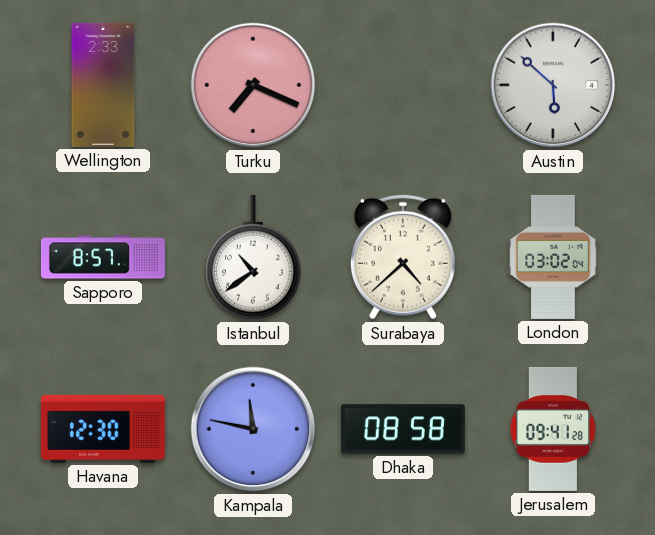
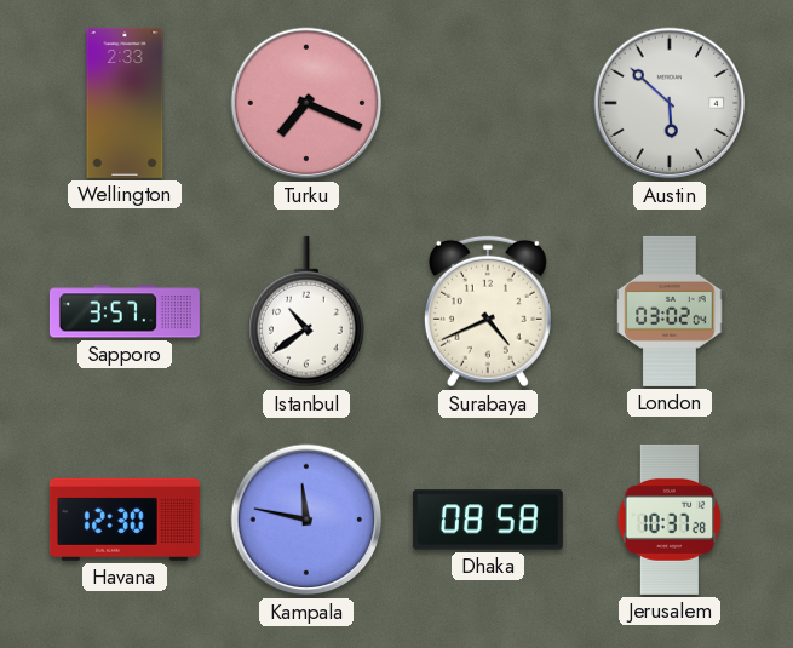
Sapporo: 8:57 -> 3:57 (125, 311)
Surabaya: 4:38 -> 4:41 (488, 311)
Jerusalem: 09:41 -> 10:37 (670, 520)
